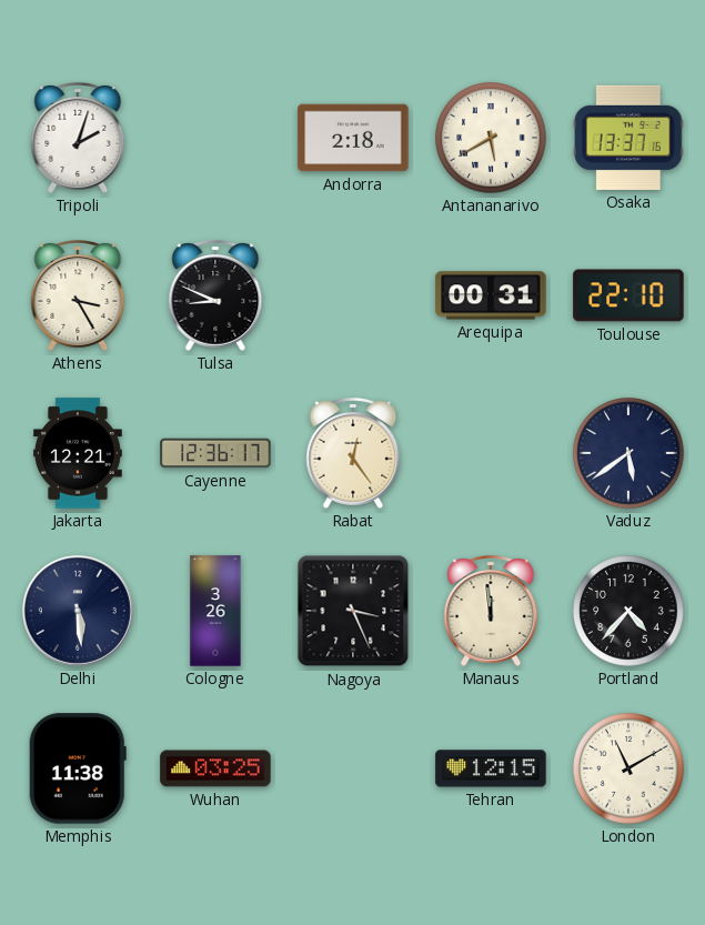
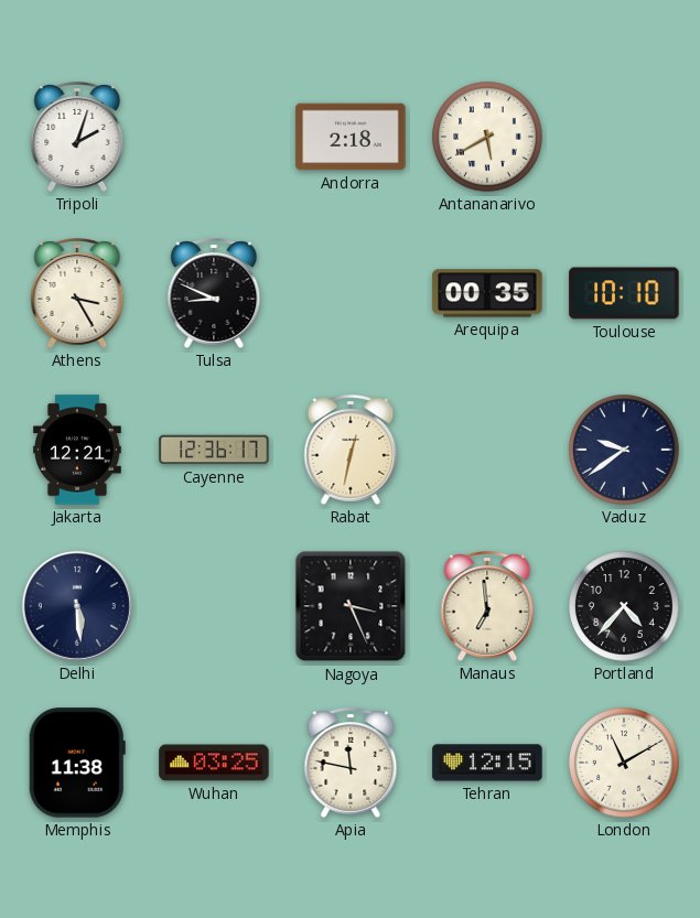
Osaka: 13:37 -> none (628, 138)
Arequipa: 00:31 -> 00:35 (487, 293)
Toulouse: 22:10 -> 10:10 (624, 293)
Rabat: 12:24 -> 12:32 (351, 451)
Vaduz: 5:39 -> 9:39 (624, 450)
Cologne: 3:26 -> none (215, 611)
Manaus: 11:59 -> 6:59 (487, 607)
Apia: none -> 11:47 (351, 764)
